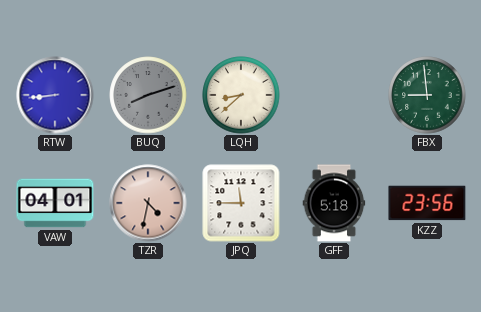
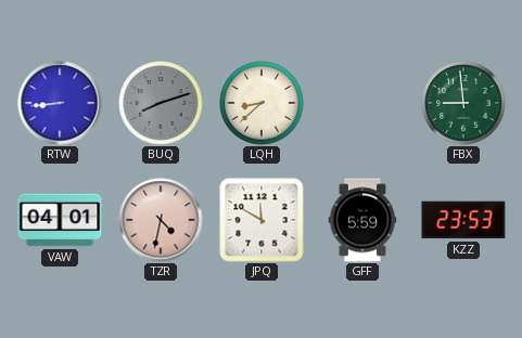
JPQ: 11:45 -> 11:50 (262, 220)
GFF: 5:18 -> 5:59 (362, 220)
KZZ: 23:56 -> 23:53 (463, 220)
